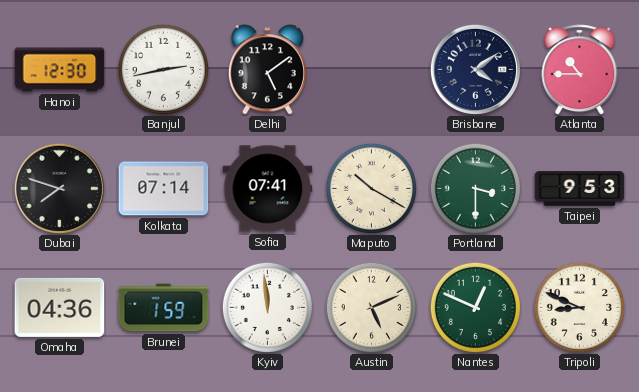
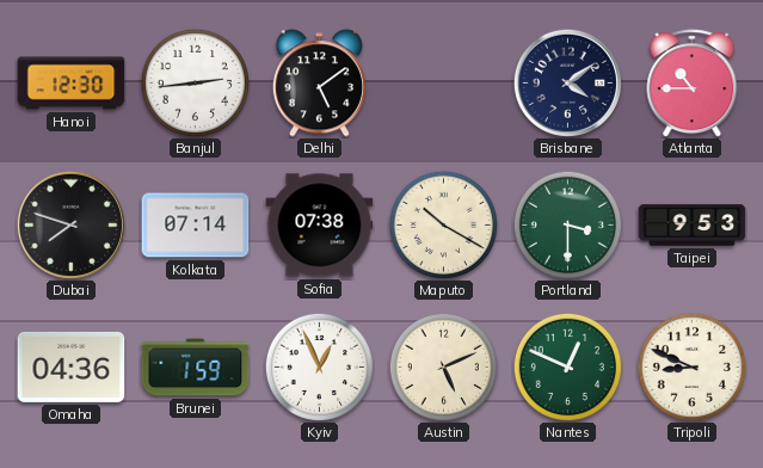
Banjul: 2:43 -> 2:44 (195, 82)
Sofia: 07:41 -> 07:38 (320, 226)
Kyiv: 11:59 -> 12:56 (319, 367)
